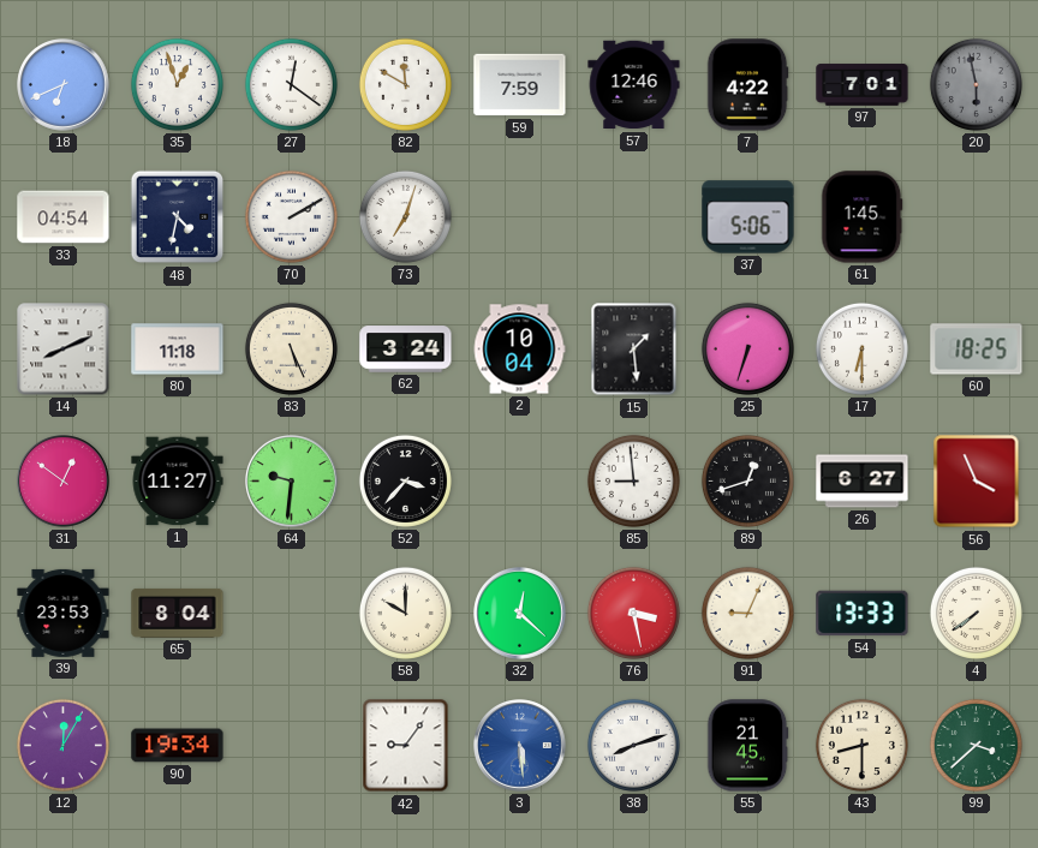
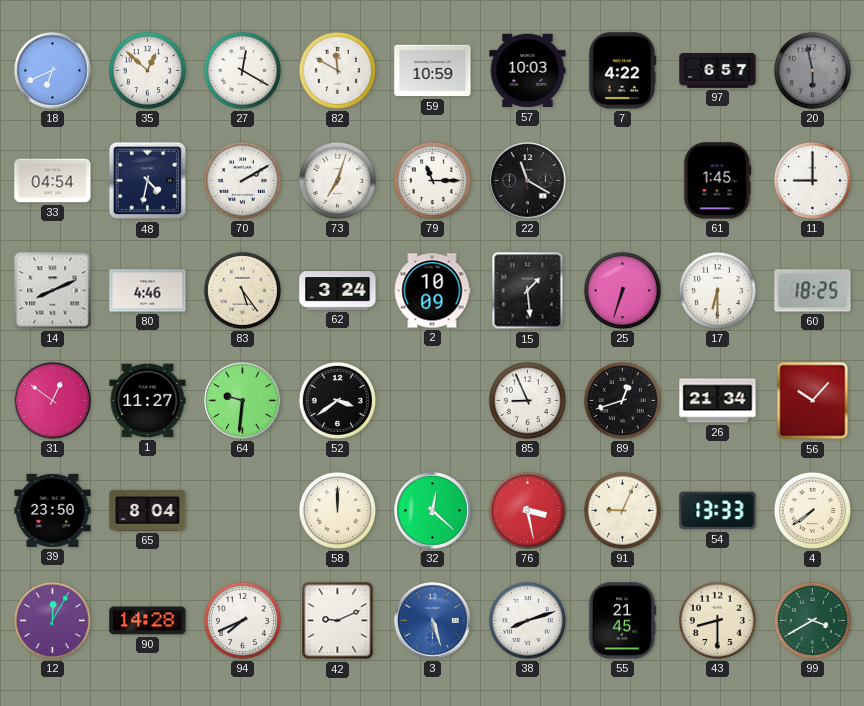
35: 12:57 -> 12:52 (147, 70)
27: 12:21 -> 12:20 (242, 70)
59: 7:59 -> 10:59 (433, 71)
57: 12:46 -> 10:03 (528, 71)
97: 7:01 -> 6:57 (718, 71)
79: none -> 11:15 (432, 180)
22: none -> 11:20 (528, 181)
37: 5:06 -> none (748, 217)
11: none -> 9:00 (812, 180)
80: 11:18 -> 4:46 (148, 291)
83: 5:26 -> 5:24 (242, 290)
2: 10:04 -> 10:09 (432, 291)
52: 3:37 -> 3:39 (337, 400)
85: 8:59 -> 8:56 (527, 400)
26: 6:27 -> 21:34 (718, 401)
56: 3:56 -> 10:07 (813, 401)
39: 23:53 -> 23:50 (53, 510)
58: 10:00 -> 12:00 (337, 510)
90: 19:34 -> 14:28 (148, 621)
94: none -> 7:41 (242, 620)
42: 9:06 -> 9:11 (338, 621)
3: 5:29 -> 5:27 (433, 621)
99: 3:38 -> 3:40 (812, 620)
